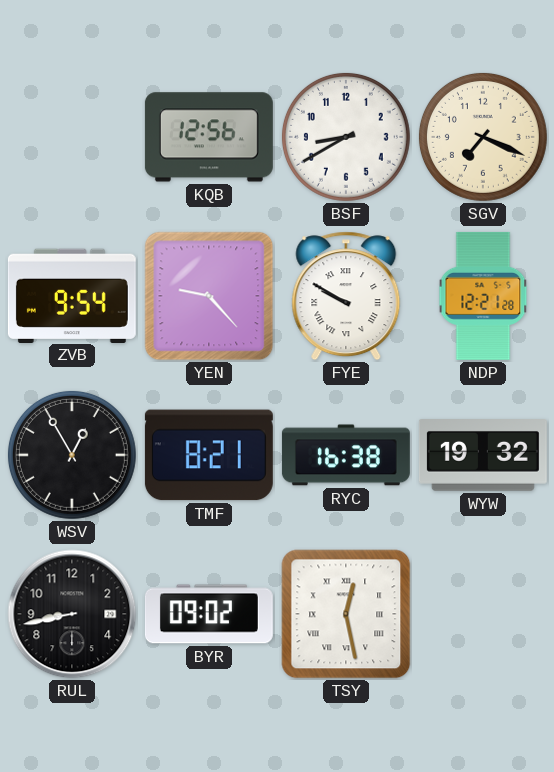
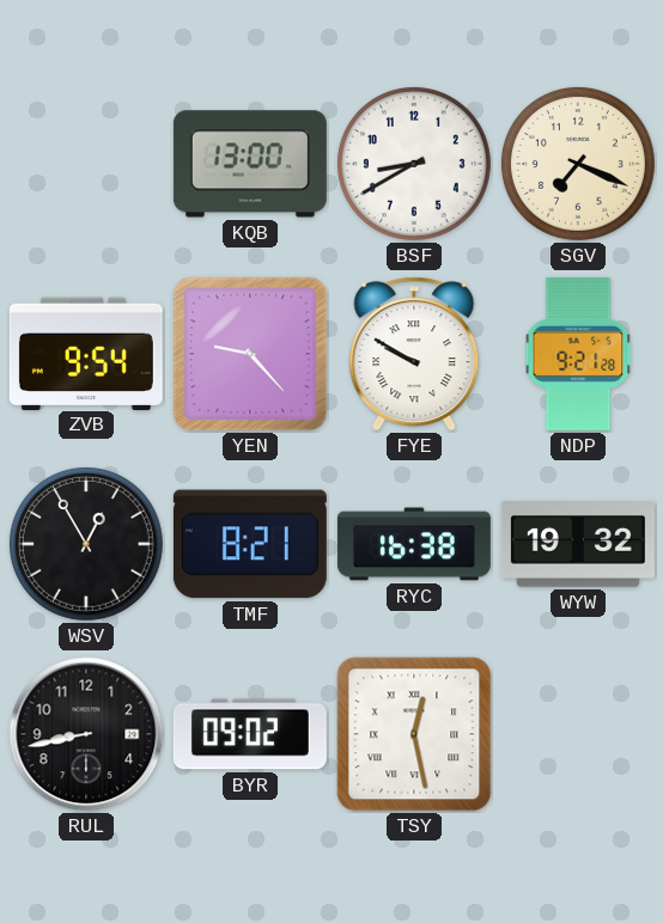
KQB: 12:56 -> 13:00 (250, 164)
NDP: 12:21 -> 9:21 (578, 354)
